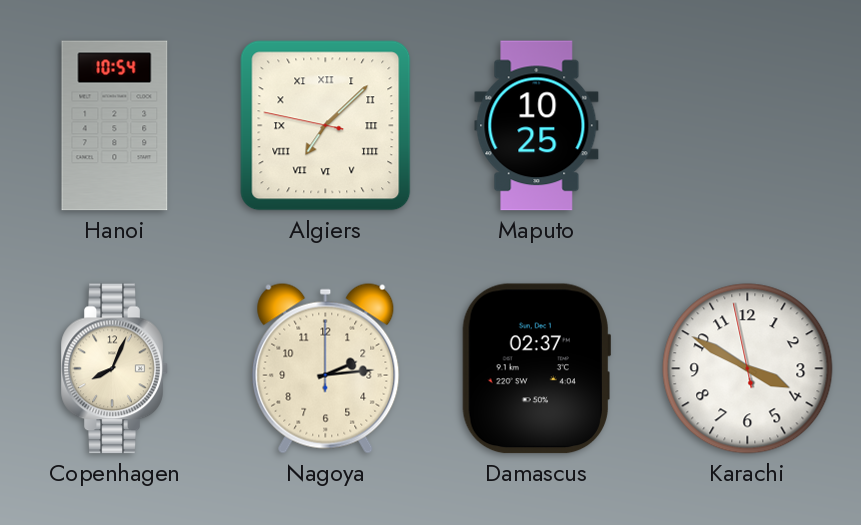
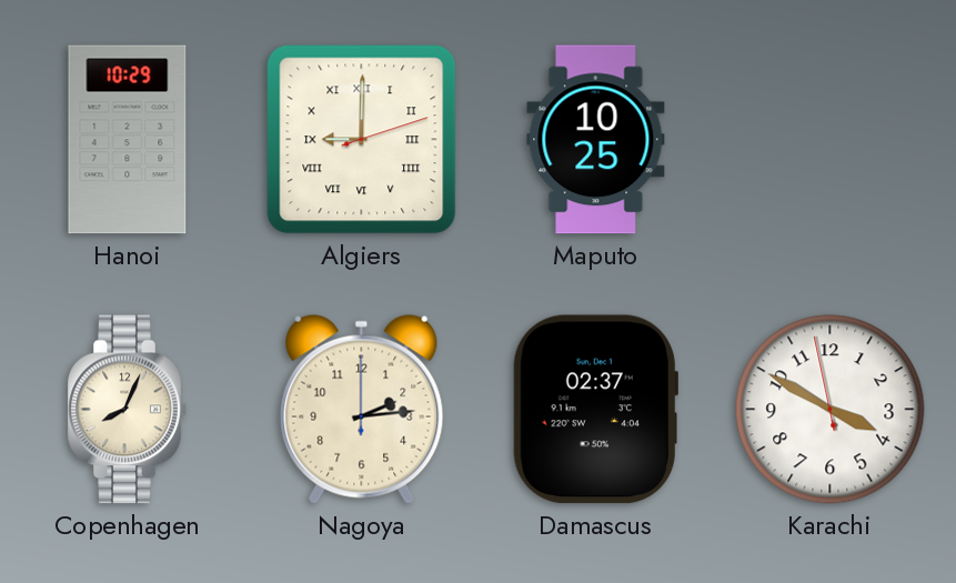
Hanoi: 10:54 -> 10:29 (128, 140)
Algiers: 7:07 -> 9:00 (362, 140)
